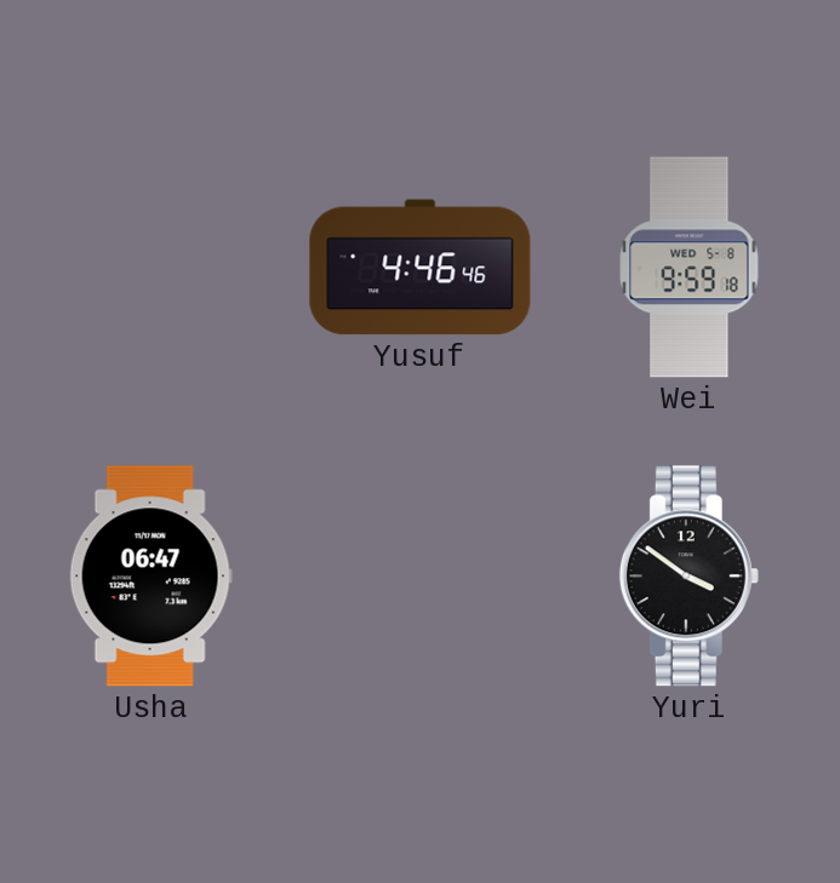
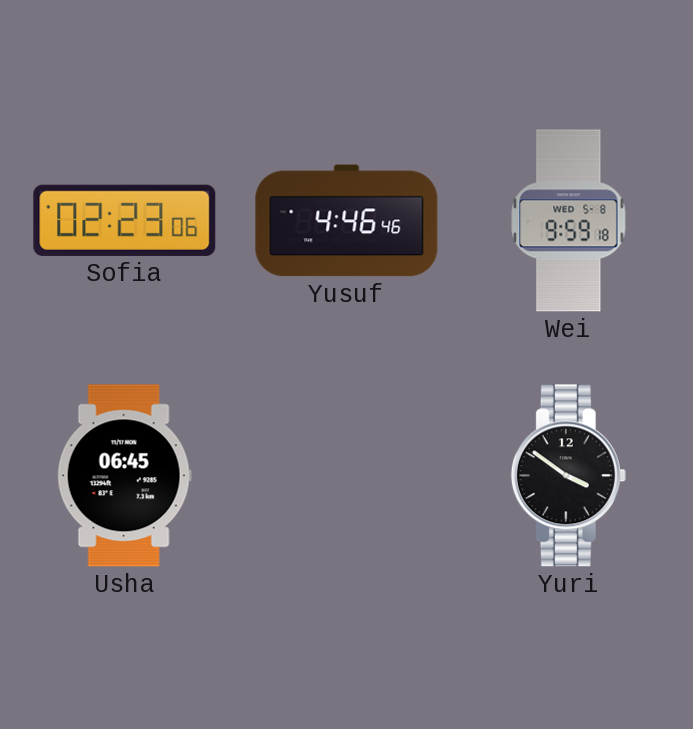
Sofia: none -> 02:23 (125, 220)
Usha: 06:47 -> 06:45 (124, 476)
